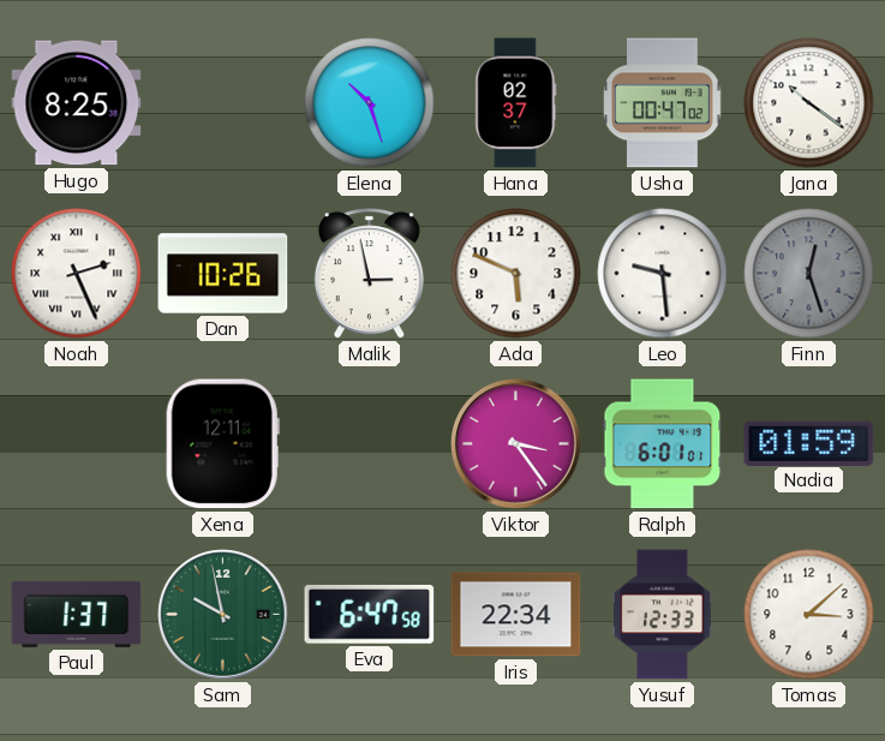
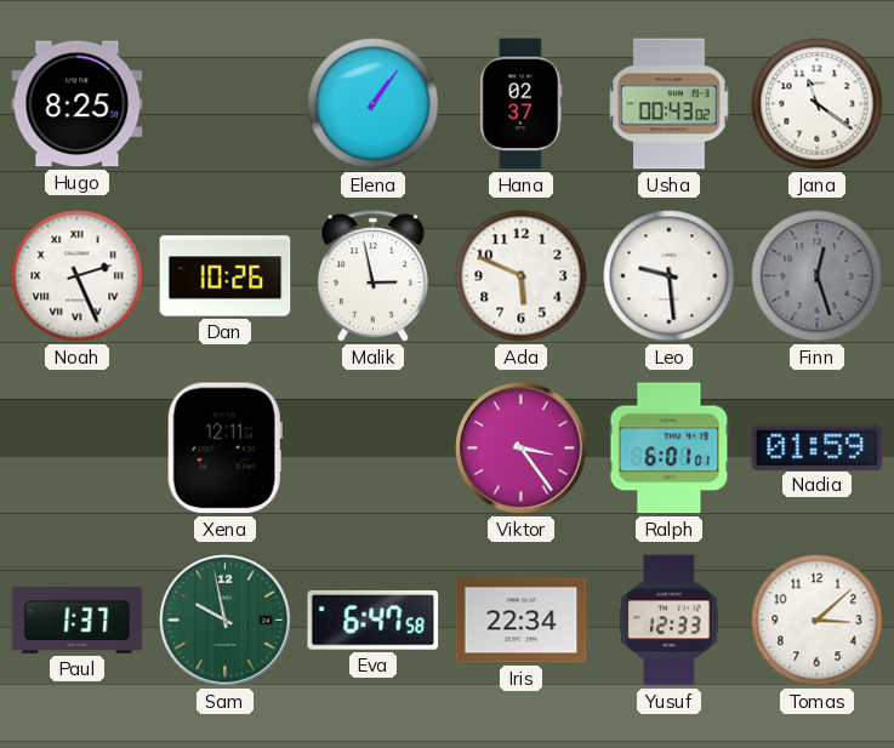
Elena: 10:27 -> 1:06 (374, 104)
Usha: 00:47 -> 00:43 (670, 104)
Jana: 10:21 -> 11:21 (818, 104)
